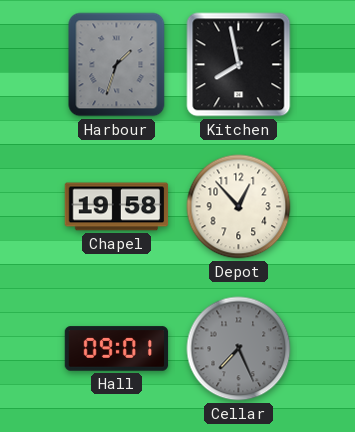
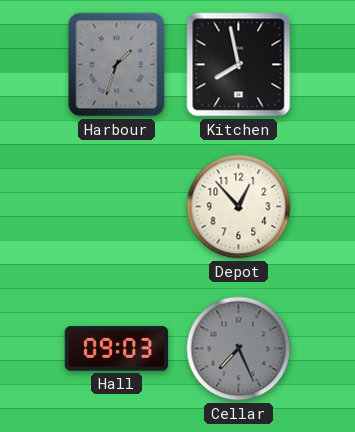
Chapel: 19:58 -> none (117, 207)
Hall: 09:01 -> 09:03 (117, 349)
